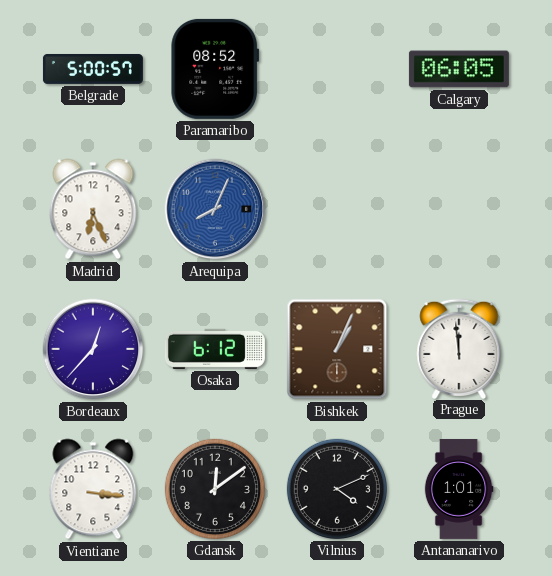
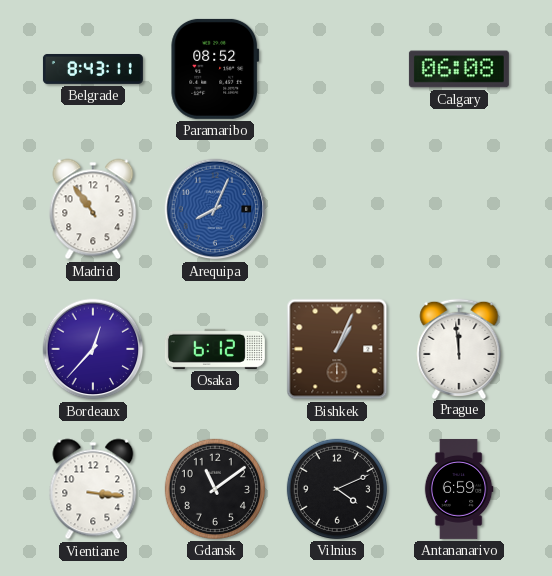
Belgrade: 5:00 -> 8:43 (93, 69)
Calgary: 06:05 -> 06:08 (459, 69)
Madrid: 6:26 -> 10:54 (93, 209)
Gdansk: 12:09 -> 11:09 (215, 489)
Antananarivo: 1:01 -> 6:59 (459, 489)
